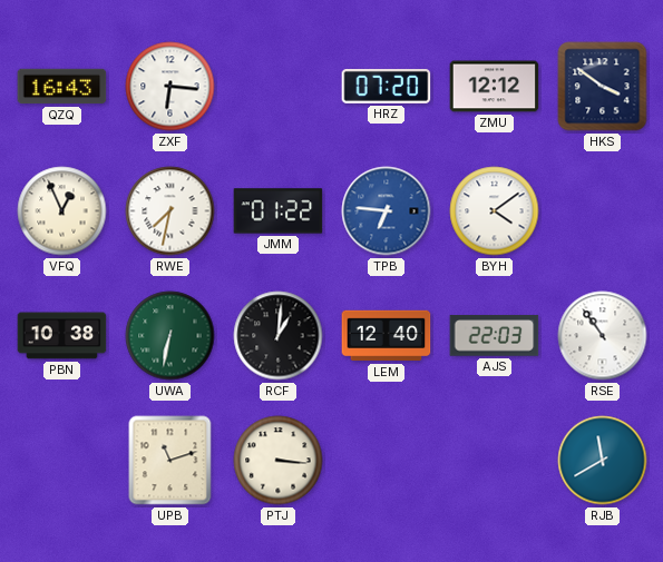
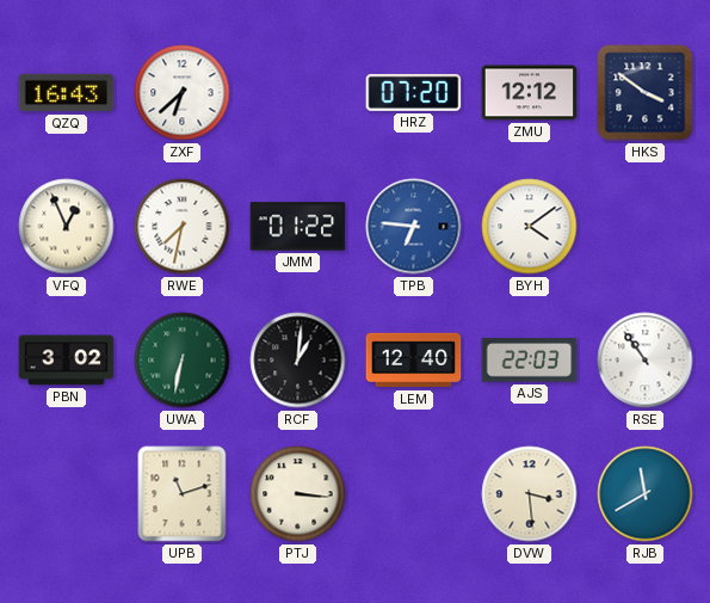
ZXF: 6:16 -> 6:38 (183, 93)
PBN: 10:38 -> 3:02 (67, 361)
DVW: none -> 3:29 (530, 494)
